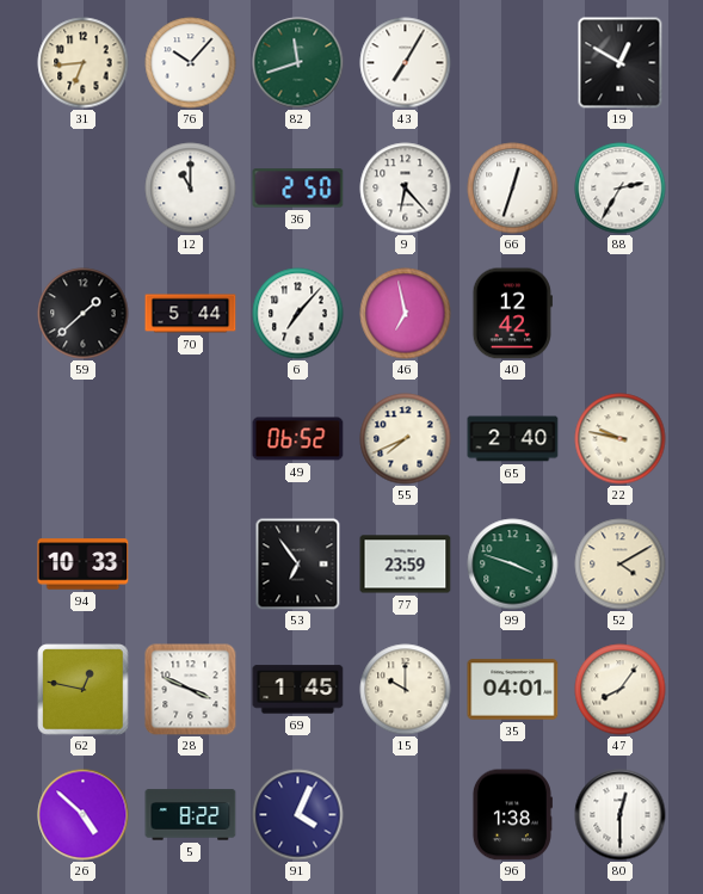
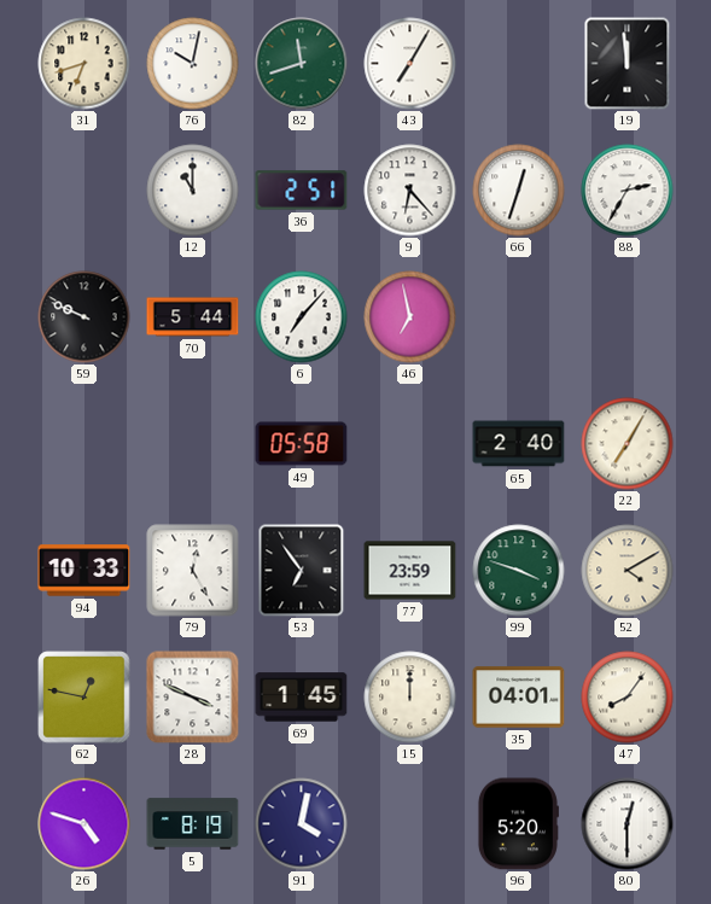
31: 6:44 -> 6:42 (84, 64)
76: 10:07 -> 10:02 (193, 64)
19: 12:50 -> 11:59 (628, 64)
36: 2:50 -> 2:51 (302, 191)
59: 1:38 -> 9:49 (84, 317)
40: 12:42 -> none (512, 314)
49: 06:52 -> 05:58 (302, 444)
55: 7:41 -> none (406, 439)
22: 9:47 -> 7:05 (628, 444)
79: none -> 12:25 (193, 571)
15: 10:00 -> 12:00 (410, 698)
26: 4:52 -> 4:48 (84, 824)
5: 8:22 -> 8:19 (193, 824)
91: 4:04 -> 4:02 (302, 824)
96: 1:38 -> 5:20 (518, 824)
